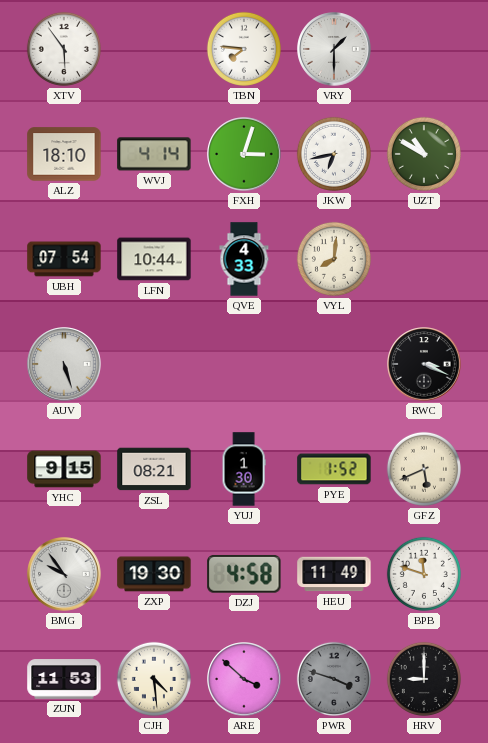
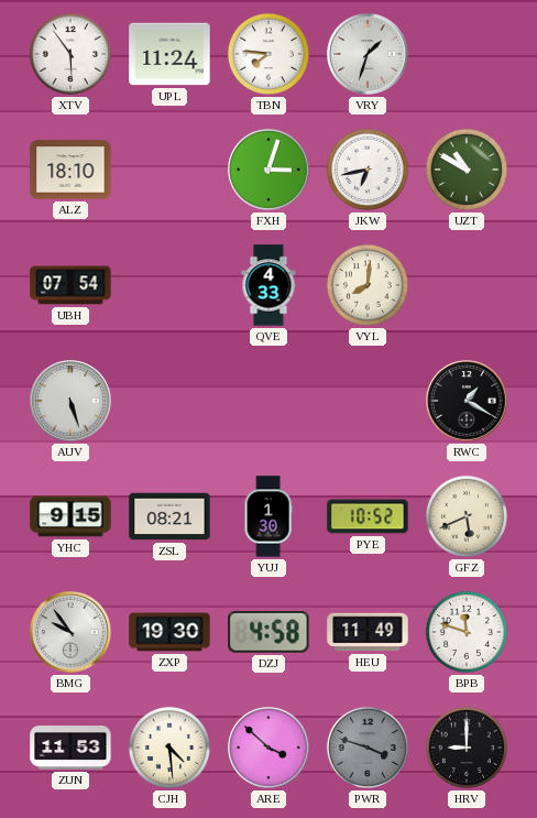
UPL: none -> 11:24 (169, 54)
VRY: 1:30 -> 1:33 (368, 54)
WVJ: 4:14 -> none (154, 154)
LFN: 10:44 -> none (154, 259)
RWC: 3:19 -> 1:20 (467, 401)
PYE: 1:52 -> 10:52 (368, 516)
